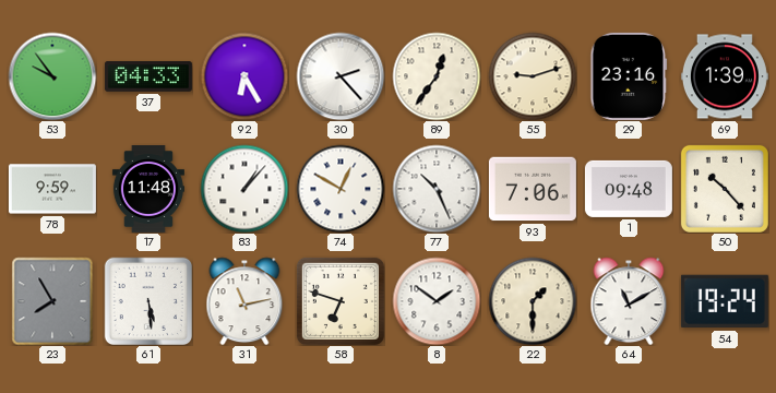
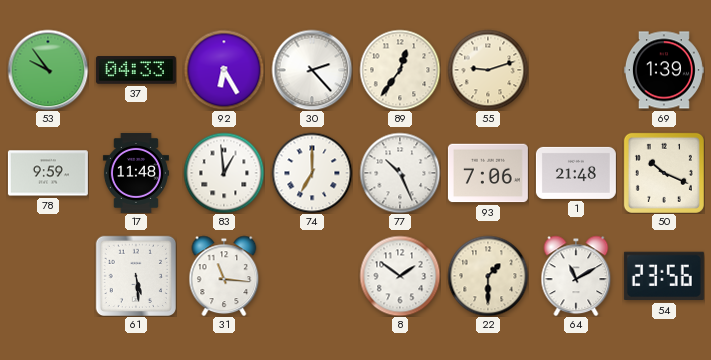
29: 23:16 -> none (629, 76)
83: 1:07 -> 12:59 (224, 173)
74: 12:50 -> 7:00 (312, 173)
1: 09:48 -> 21:48 (576, 173)
50: 10:23 -> 10:19 (664, 173)
23: 7:55 -> none (52, 301)
31: 11:13 -> 11:16 (224, 276)
58: 6:48 -> none (341, 301)
54: 19:24 -> 23:56 (664, 276)
